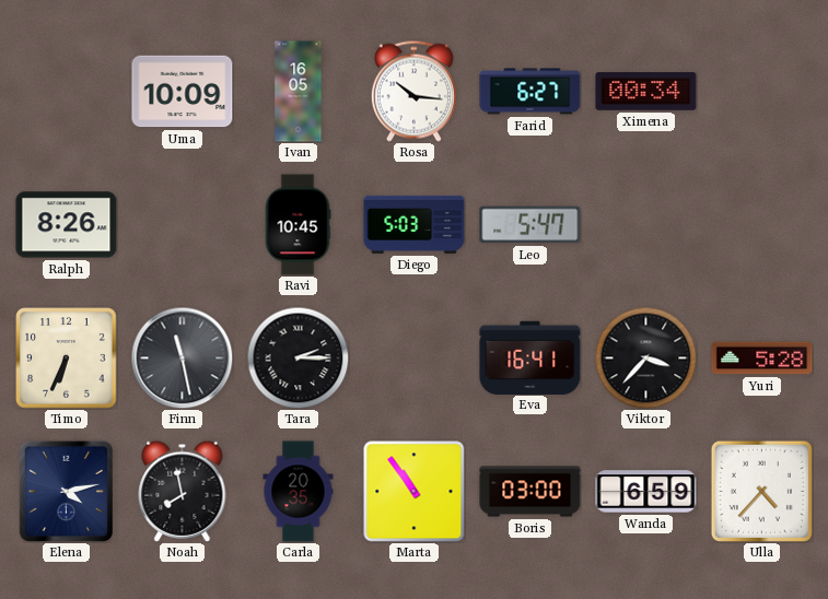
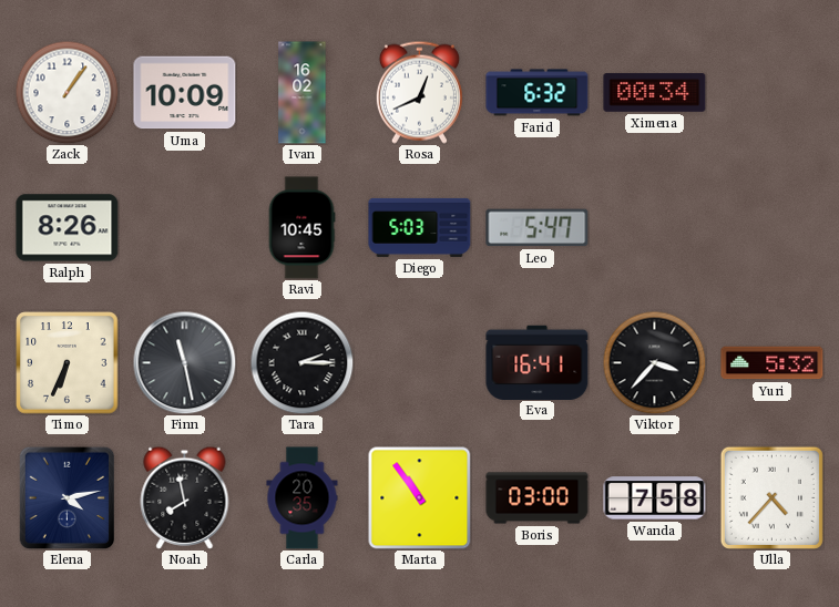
Zack: none -> 1:06 (66, 92)
Ivan: 16:05 -> 16:02 (303, 93)
Rosa: 10:16 -> 12:41 (419, 92)
Farid: 6:27 -> 6:32 (538, 93)
Yuri: 5:28 -> 5:32 (773, 363)
Wanda: 6:59 -> 7:58 (655, 498)
